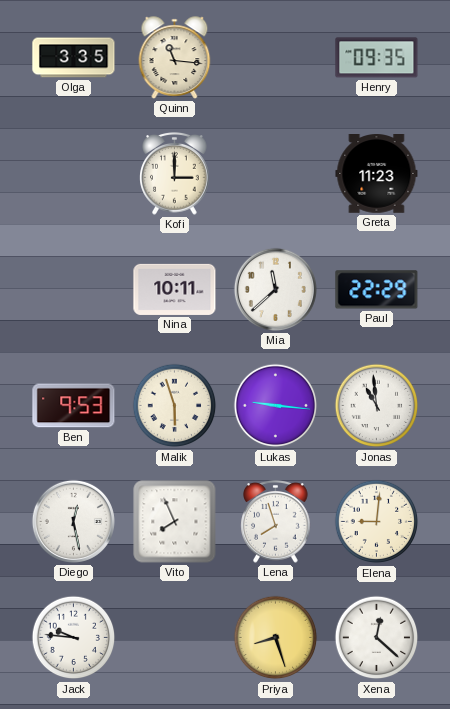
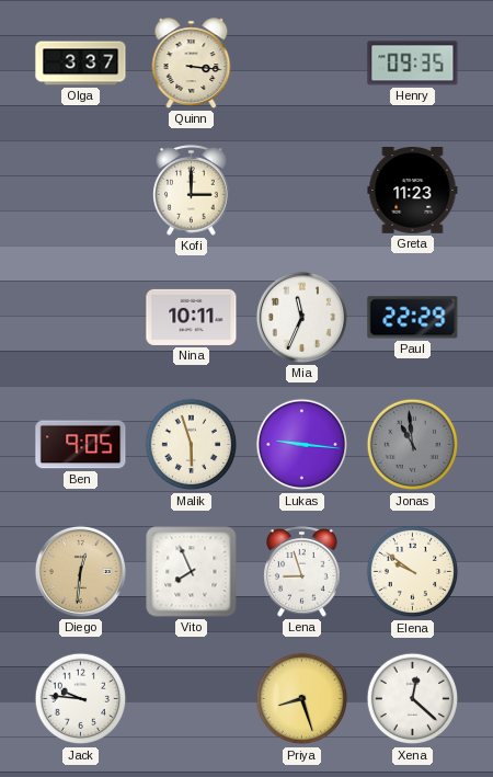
Olga: 3:35 -> 3:37 (81, 64)
Quinn: 11:16 -> 3:16 (192, 64)
Mia: 11:38 -> 11:34 (301, 317)
Ben: 9:53 -> 9:05 (81, 445)
Jonas dial: white -> grey (413, 445)
Diego: 12:28 -> 12:31 (80, 571)
Diego dial: white -> champagne (80, 571)
Lena: 7:57 -> 8:57 (302, 572)
Elena: 9:01 -> 9:51 (413, 572)
